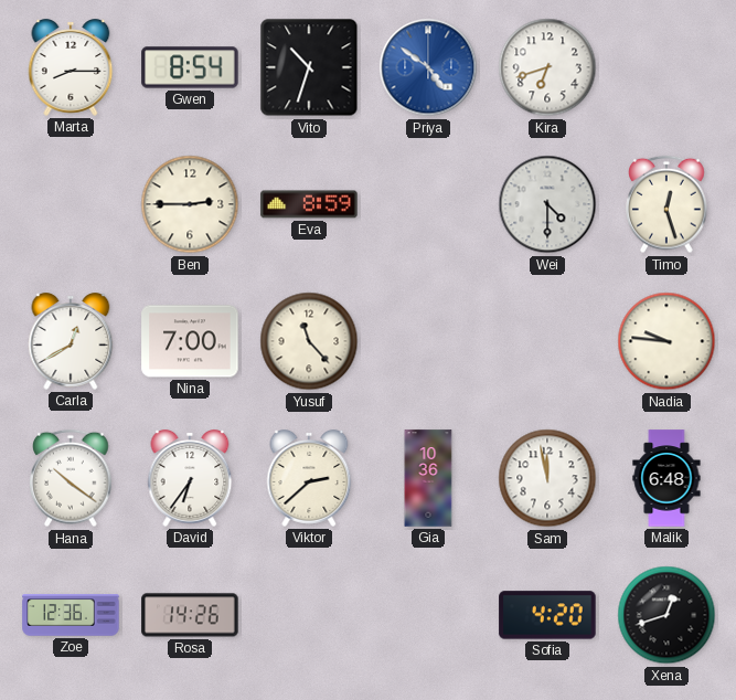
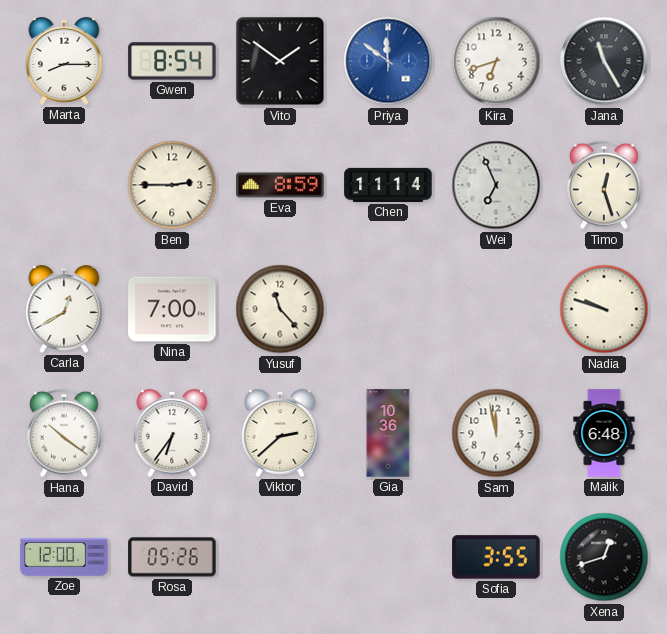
Vito: 10:33 -> 1:51 (280, 61)
Priya: 4:51 -> 11:51 (388, 61)
Jana: none -> 11:25 (604, 61)
Chen: none -> 11:14 (388, 185)
Wei: 4:30 -> 6:56 (496, 185)
Nadia: 9:46 -> 9:48 (604, 309)
Zoe: 12:36 -> 12:00 (64, 557)
Rosa: 14:26 -> 05:26 (172, 557)
Sofia: 4:20 -> 3:55 (496, 557)
